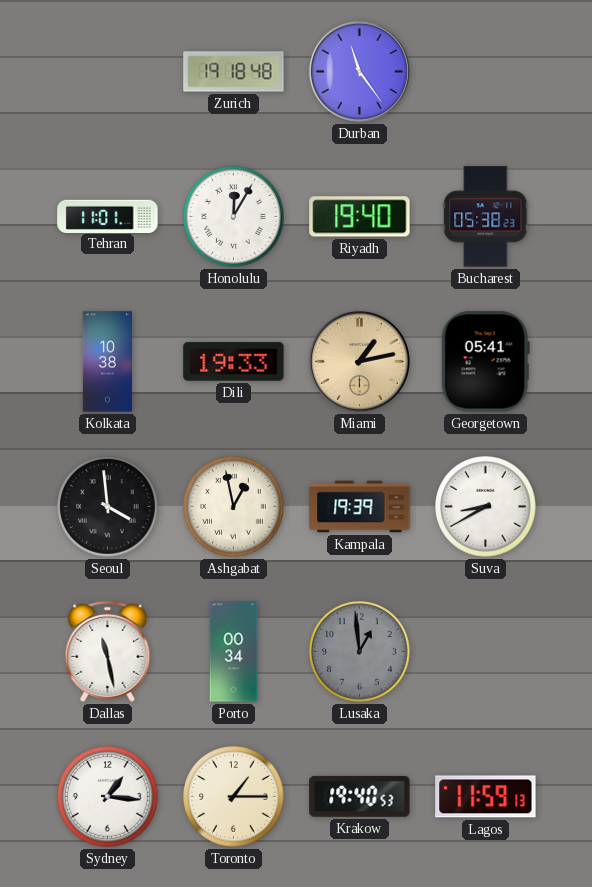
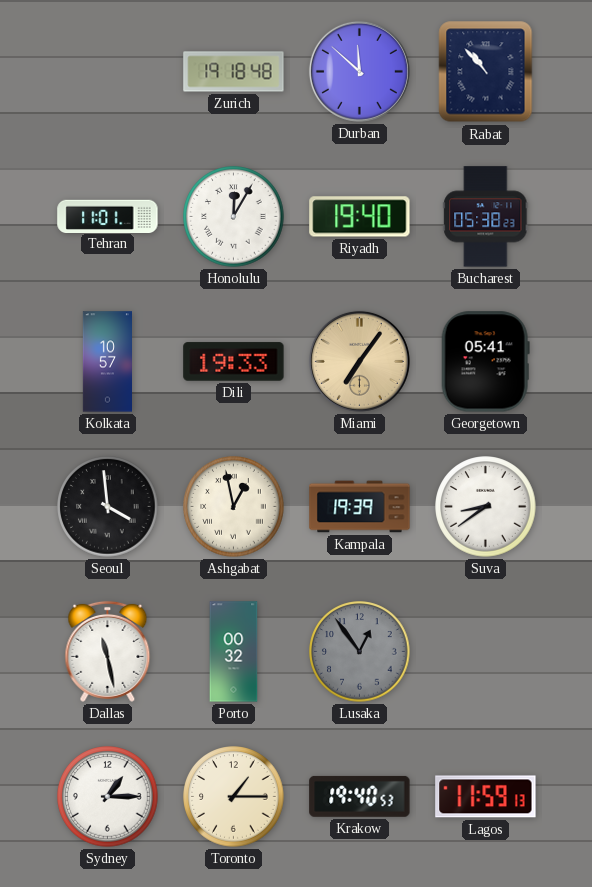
Durban: 11:24 -> 11:52 (359, 71)
Rabat: none -> 10:53 (486, 72)
Kolkata: 10:38 -> 10:57 (107, 362)
Miami: 1:13 -> 7:06 (359, 361)
Suva: 8:40 -> 8:39 (486, 507)
Porto: 00:34 -> 00:32 (234, 652)
Lusaka: 12:59 -> 12:54 (360, 652)
Sydney: 1:16 -> 1:15 (108, 797)
